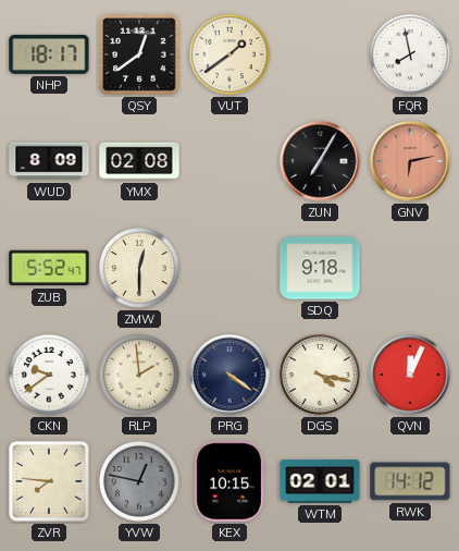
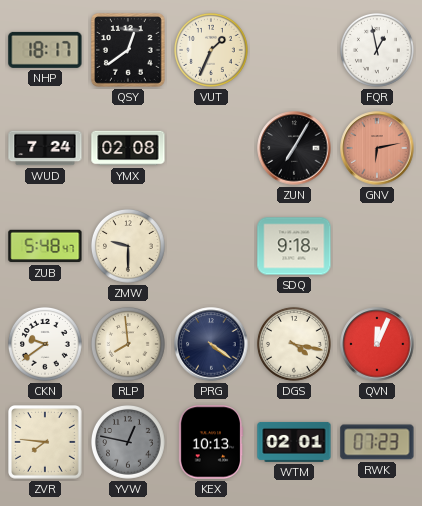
VUT: 1:39 -> 1:34 (211, 50)
FQR: 7:58 -> 12:58 (377, 50)
WUD: 8:09 -> 7:24 (45, 148)
ZUB: 5:52 -> 5:48 (45, 246)
ZMW: 12:30 -> 9:30 (128, 246)
RLP: 1:59 -> 7:59 (128, 344)
KEX: 10:15 -> 10:13 (211, 442)
RWK: 14:12 -> 07:23 (377, 442)
